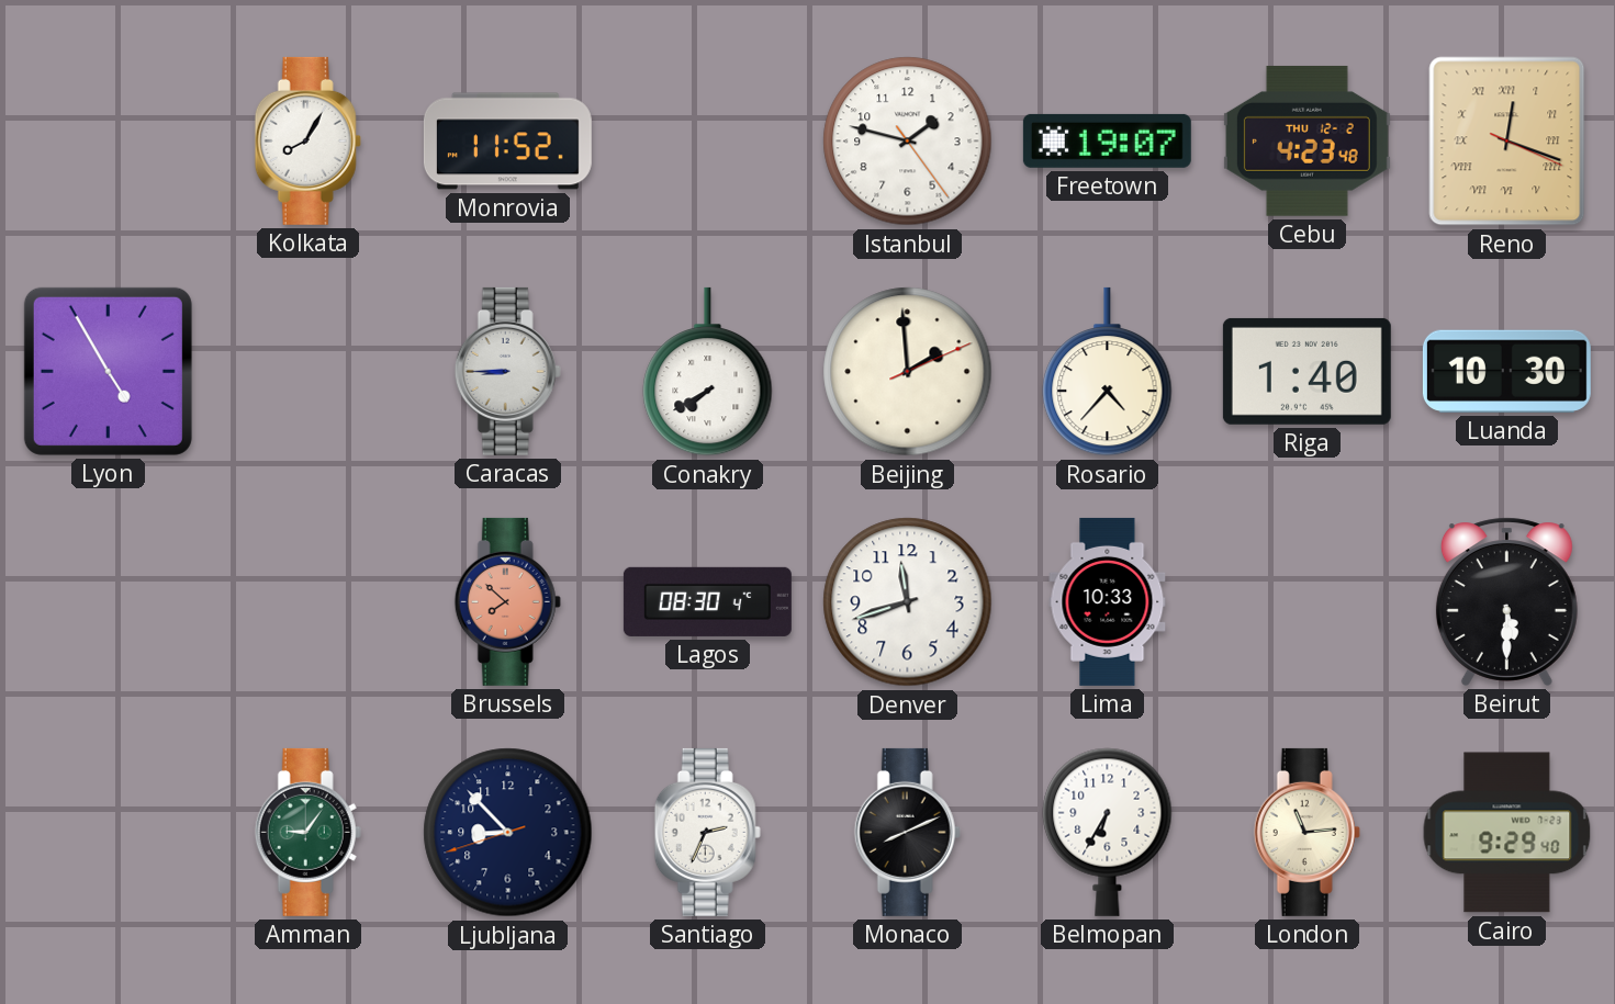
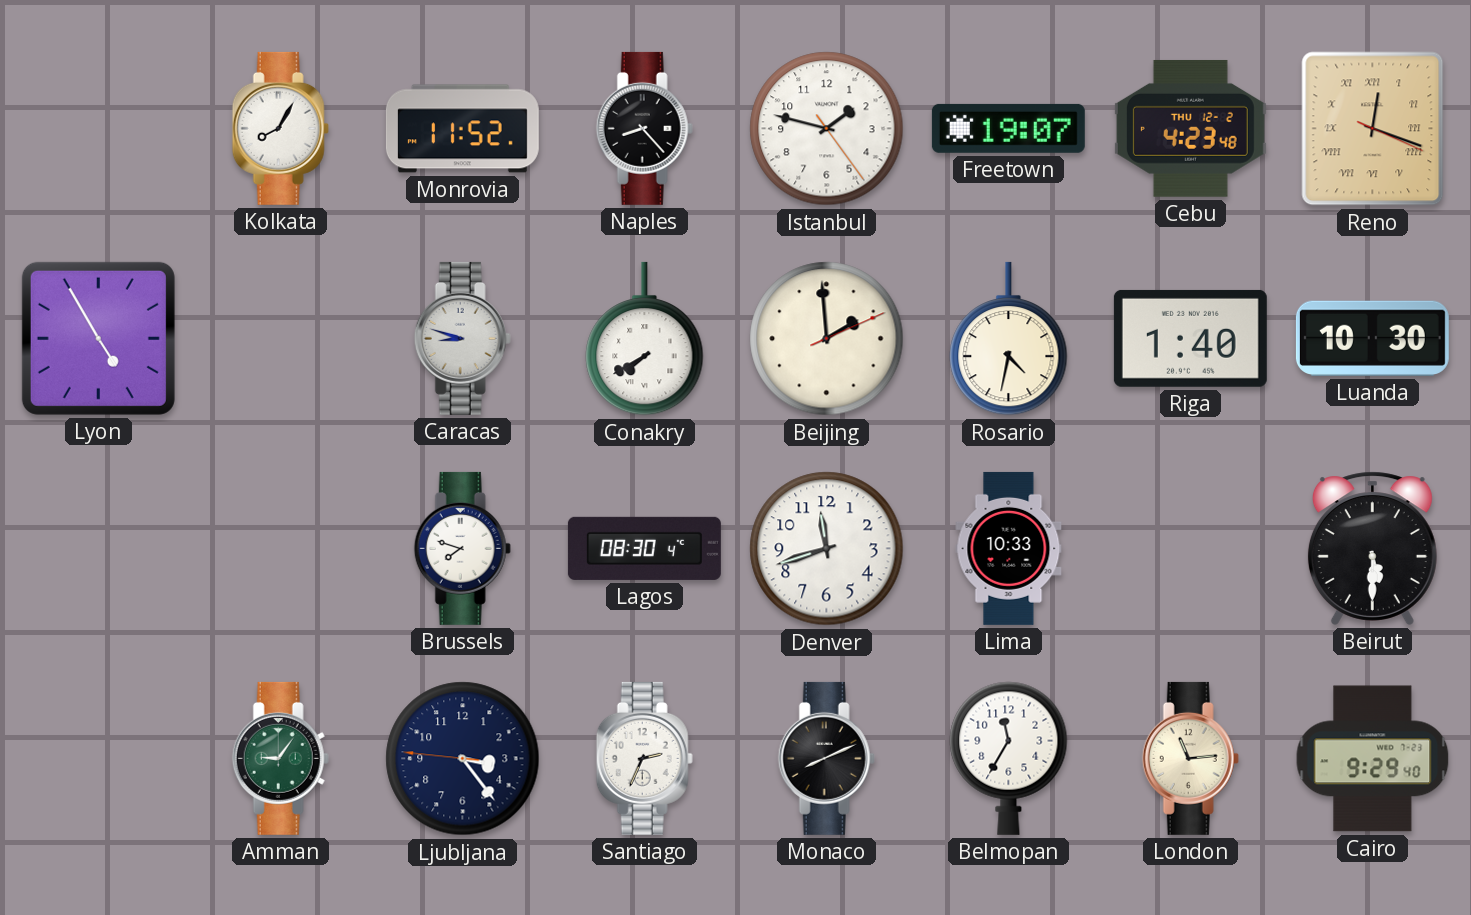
Naples: none -> 8:23 (644, 128)
Caracas: 8:45 -> 8:48 (462, 338)
Rosario: 4:37 -> 4:32 (1009, 339)
Brussels: 7:52 -> 7:48 (462, 548)
Brussels dial: salmon -> white (462, 548)
Ljubljana: 8:52 -> 3:23 (463, 759)
Belmopan: 6:35 -> 11:35 (1009, 758)
